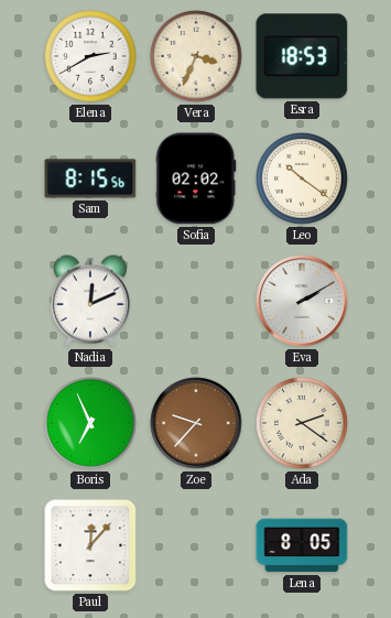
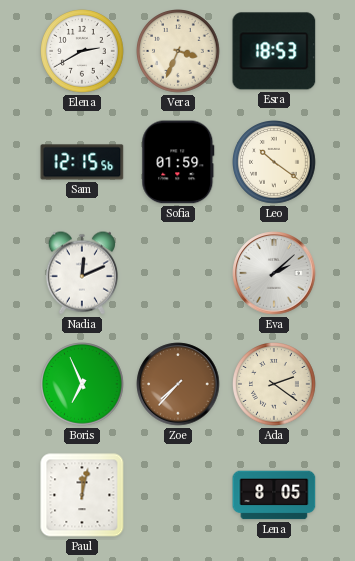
Sam: 8:15 -> 12:15 (82, 162)
Sofia: 02:02 -> 01:59 (178, 162)
Eva: 2:10 -> 2:08 (274, 273)
Zoe: 9:37 -> 7:37 (178, 384)
Paul: 12:07 -> 12:02 (82, 495)
